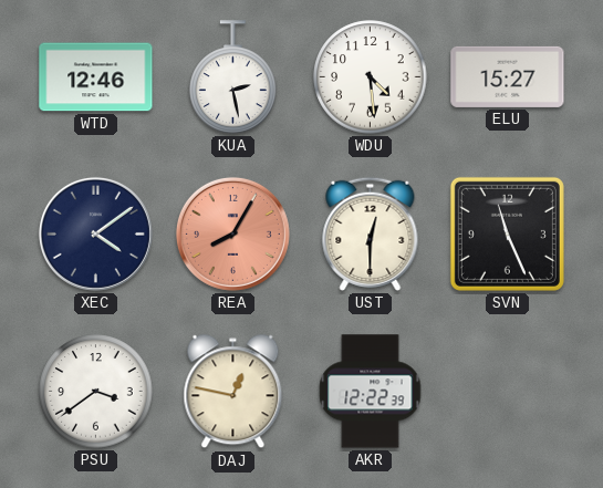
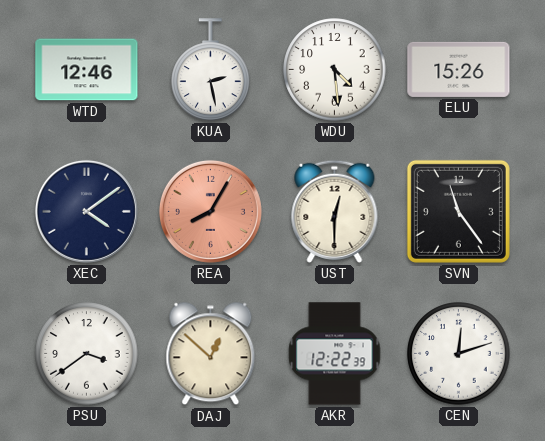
ELU: 15:27 -> 15:26 (459, 69)
SVN: 11:26 -> 11:24 (458, 211)
DAJ: 12:47 -> 12:52 (211, 354)
CEN: none -> 12:12 (459, 354)
